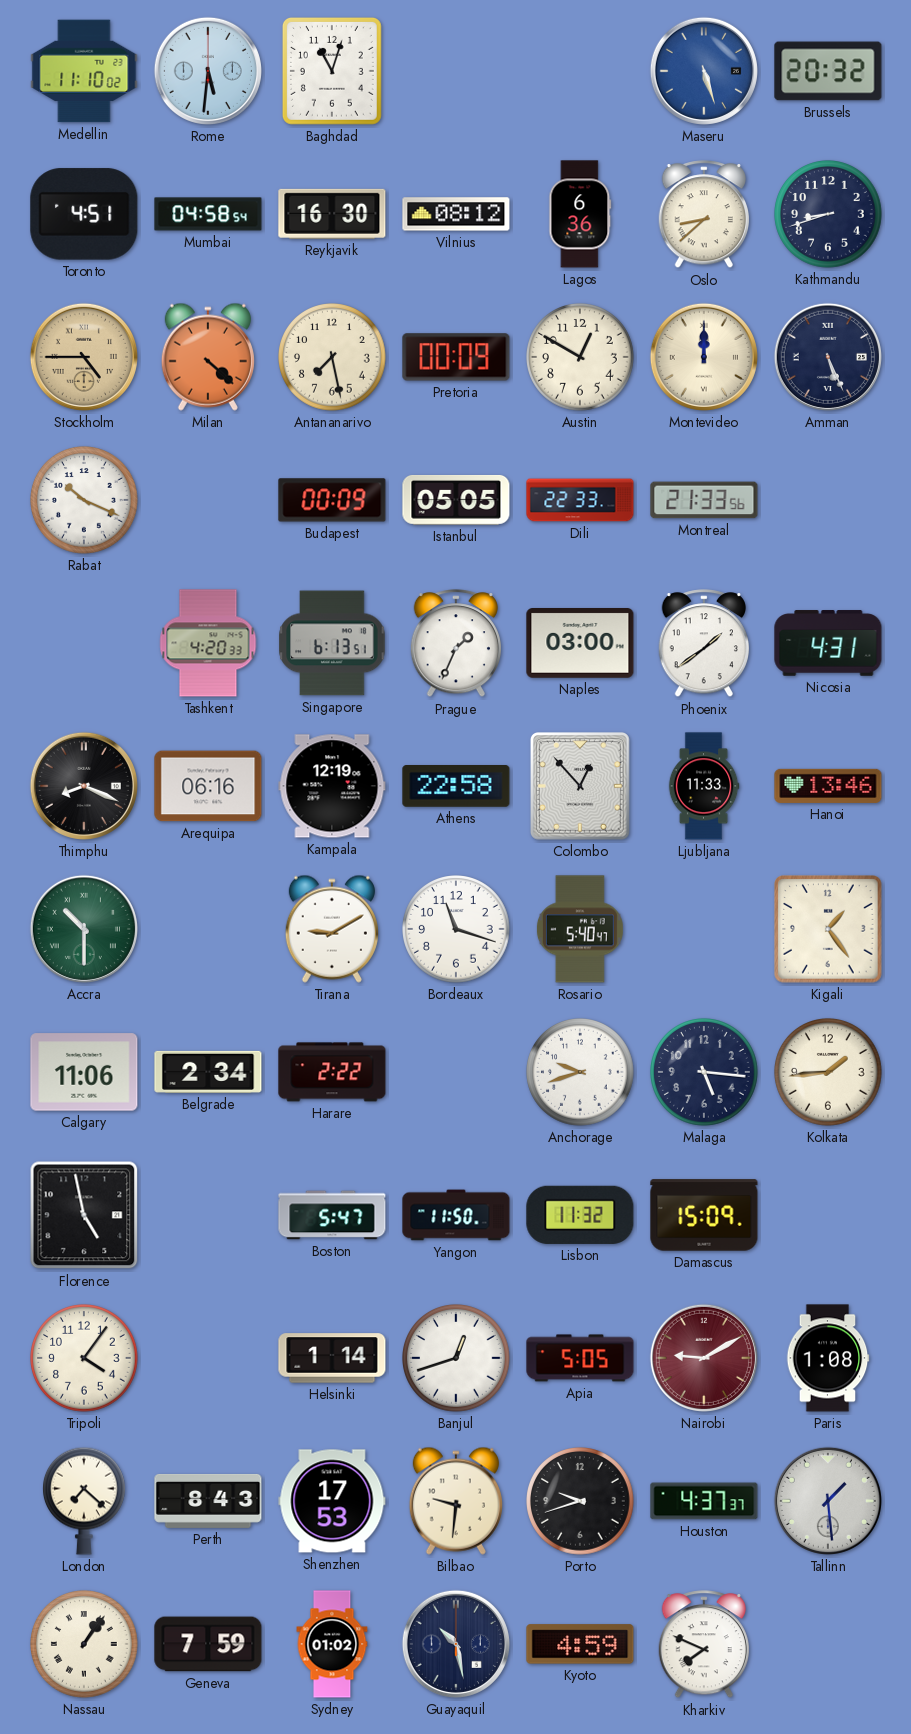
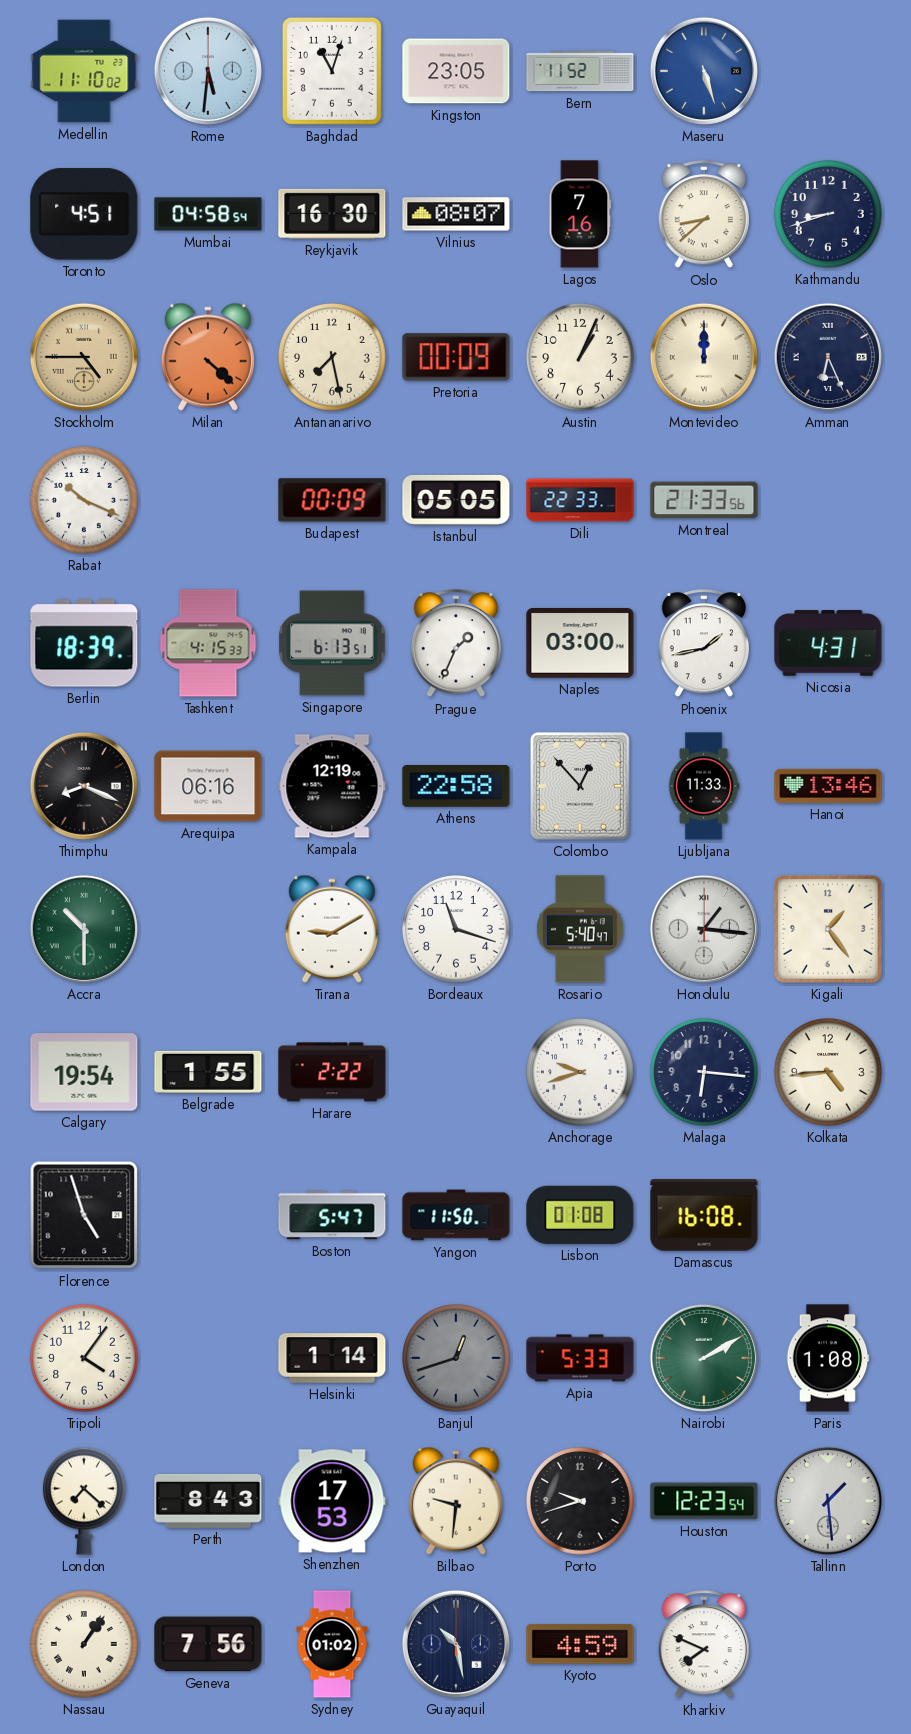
Kingston: none -> 23:05 (456, 71)
Bern: none -> 11:52 (580, 71)
Brussels: 20:32 -> none (828, 71)
Vilnius: 08:12 -> 08:07 (456, 214)
Lagos: 6:36 -> 7:16 (580, 214)
Austin: 12:50 -> 1:04 (581, 358)
Amman: 5:26 -> 6:26 (828, 357)
Berlin: none -> 18:39 (84, 643)
Tashkent: 4:20 -> 4:15 (208, 643)
Phoenix: 1:39 -> 1:43 (703, 644)
Honolulu: none -> 1:16 (704, 929)
Calgary: 11:06 -> 19:54 (84, 1072)
Belgrade: 2:34 -> 1:55 (208, 1072)
Malaga: 5:16 -> 6:16 (705, 1073)
Kolkata: 1:44 -> 4:44 (829, 1073)
Florence: 4:58 -> 4:57 (84, 1215)
Lisbon: 11:32 -> 01:08 (580, 1215)
Damascus: 15:09 -> 16:08 (704, 1215)
Banjul dial: white -> grey (457, 1359)
Apia: 5:05 -> 5:33 (580, 1358)
Nairobi: 9:10 -> 2:10 (704, 1358)
Nairobi dial: burgundy -> green (704, 1358)
Houston: 4:37 -> 12:23 (704, 1501)
Geneva: 7:59 -> 7:56 (208, 1644)
